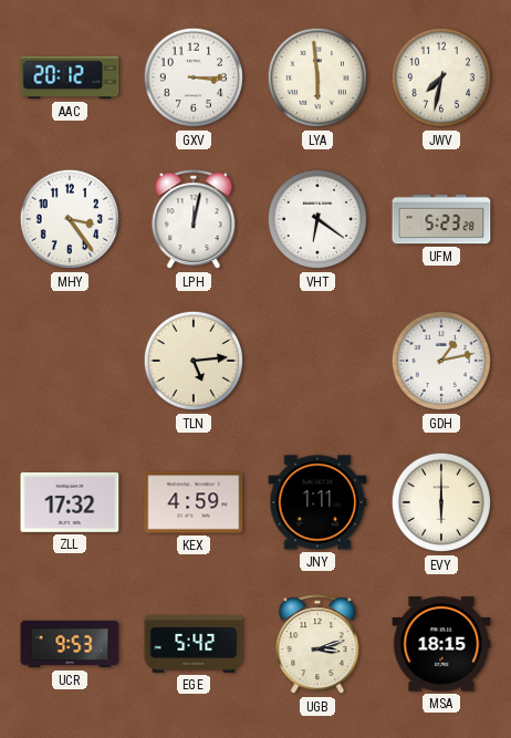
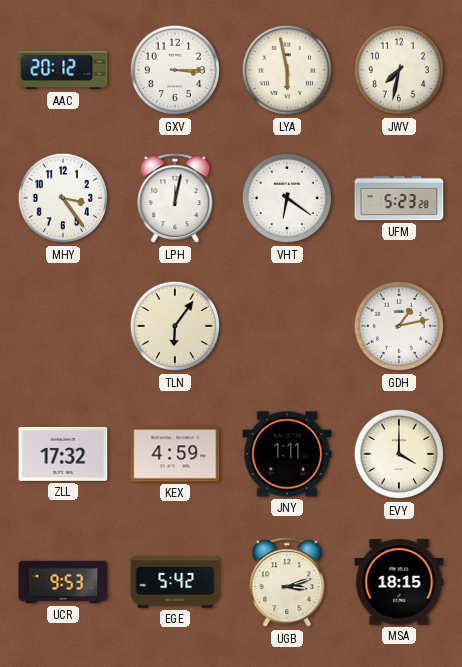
LYA: 5:59 -> 5:58 (287, 70)
TLN: 5:14 -> 6:06 (175, 326)
EVY: 6:00 -> 4:00 (399, 454)
